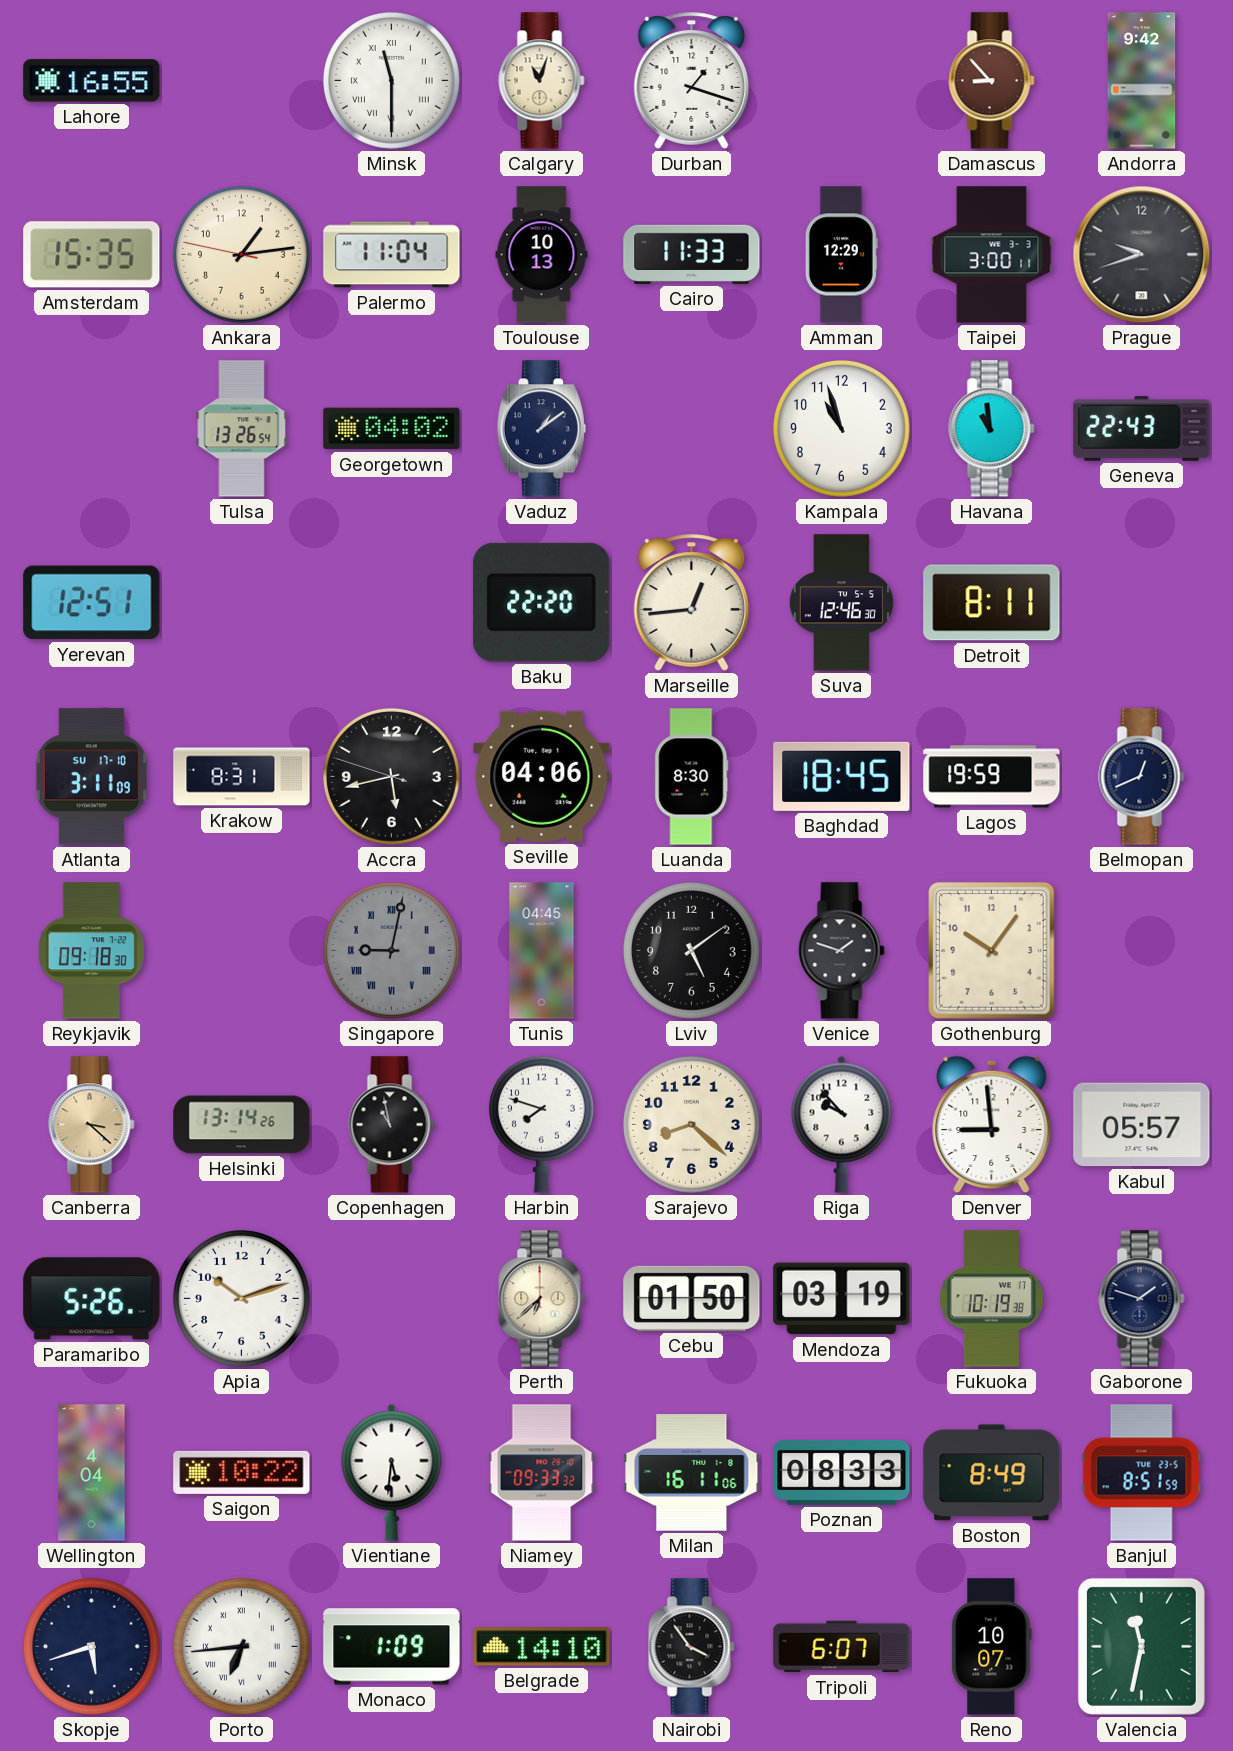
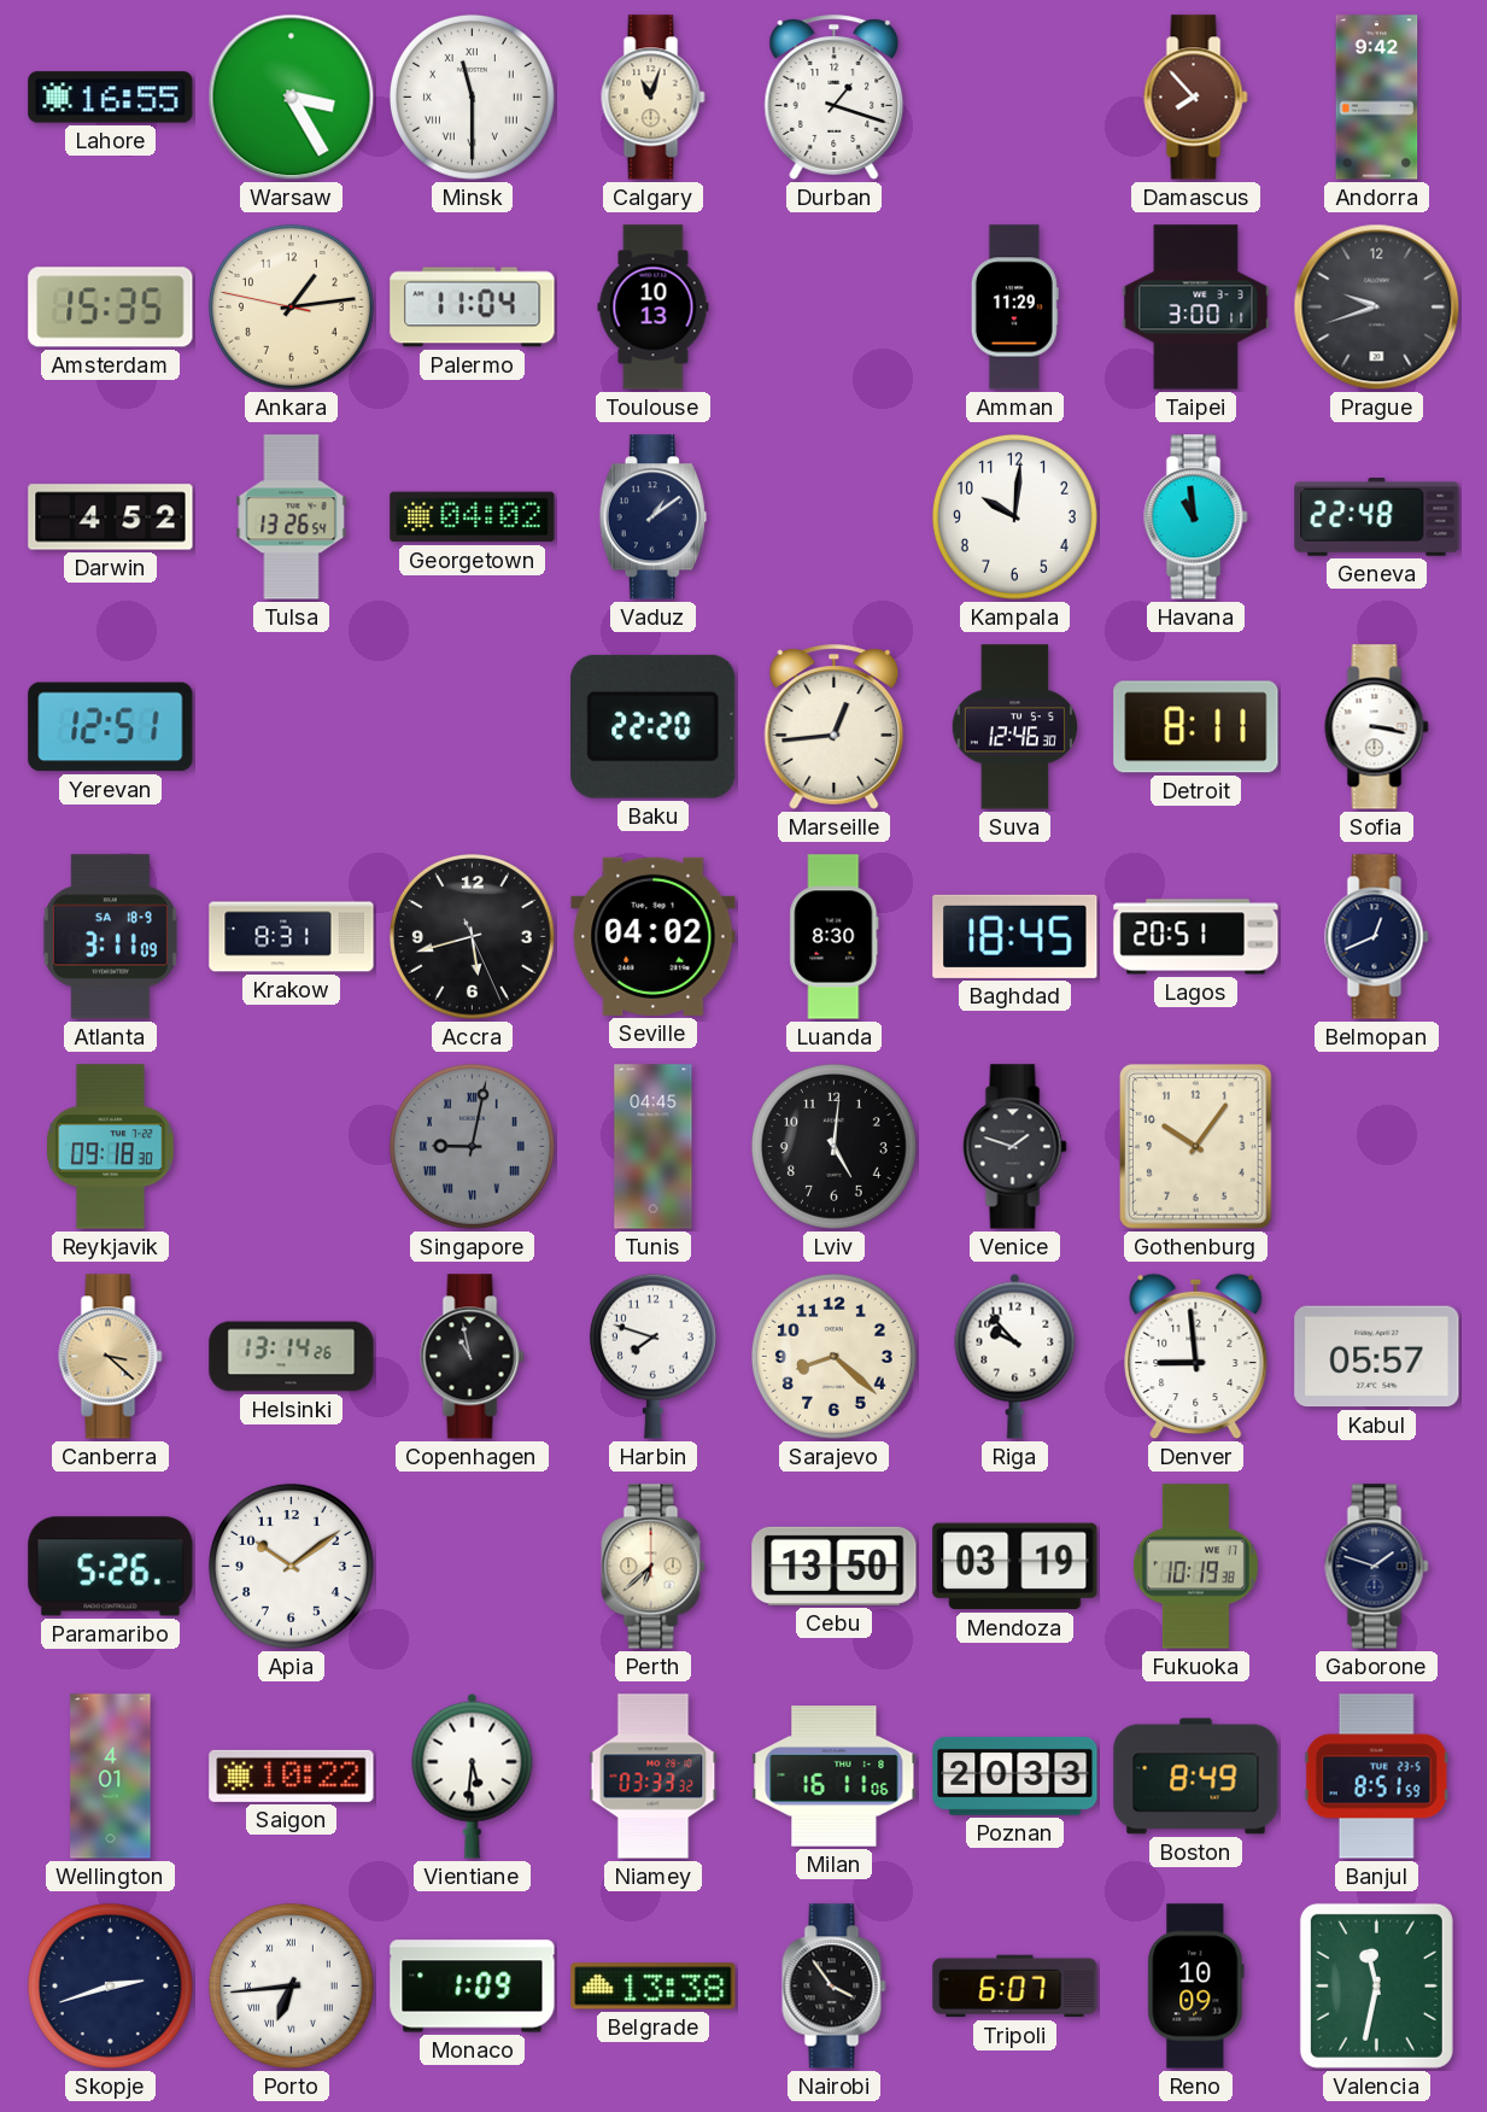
Warsaw: none -> 3:25 (292, 98)
Damascus: 8:53 -> 7:53 (1196, 98)
Cairo: 11:33 -> none (692, 254)
Amman: 12:29 -> 11:29 (1014, 308)
Darwin: none -> 4:52 (111, 517)
Kampala: 10:57 -> 10:01 (1014, 516)
Geneva: 22:43 -> 22:48 (1377, 517)
Sofia: none -> 3:17 (1377, 727)
Atlanta date: SU 17-10 -> SA 18-9 (110, 937)
Accra: 5:42:48 -> 5:42:26 (472, 936)
Seville: 04:06 -> 04:02 (654, 936)
Lagos: 19:59 -> 20:51 (1196, 937)
Lviv: 5:09 -> 5:01 (833, 1146)
Apia: 10:12 -> 10:09 (291, 1566)
Cebu: 01:50 -> 13:50 (835, 1566)
Wellington: 4:04 -> 4:01 (111, 1777)
Niamey: 09:33 -> 03:33 (654, 1777)
Poznan: 08:33 -> 20:33 (1015, 1775)
Skopje: 5:42 -> 2:42 (110, 1985)
Belgrade: 14:10 -> 13:38 (654, 1987)
Reno: 10:07 -> 10:09 (1196, 1987)
